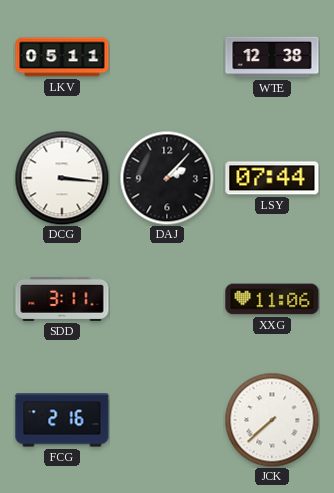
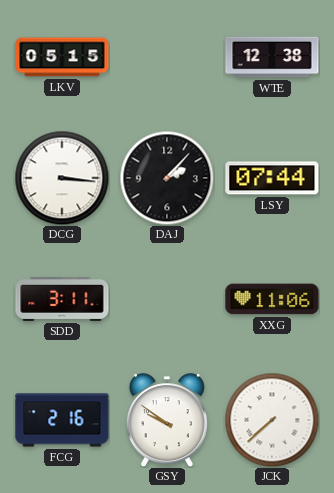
LKV: 05:11 -> 05:15 (62, 57)
GSY: none -> 9:51 (167, 420)
